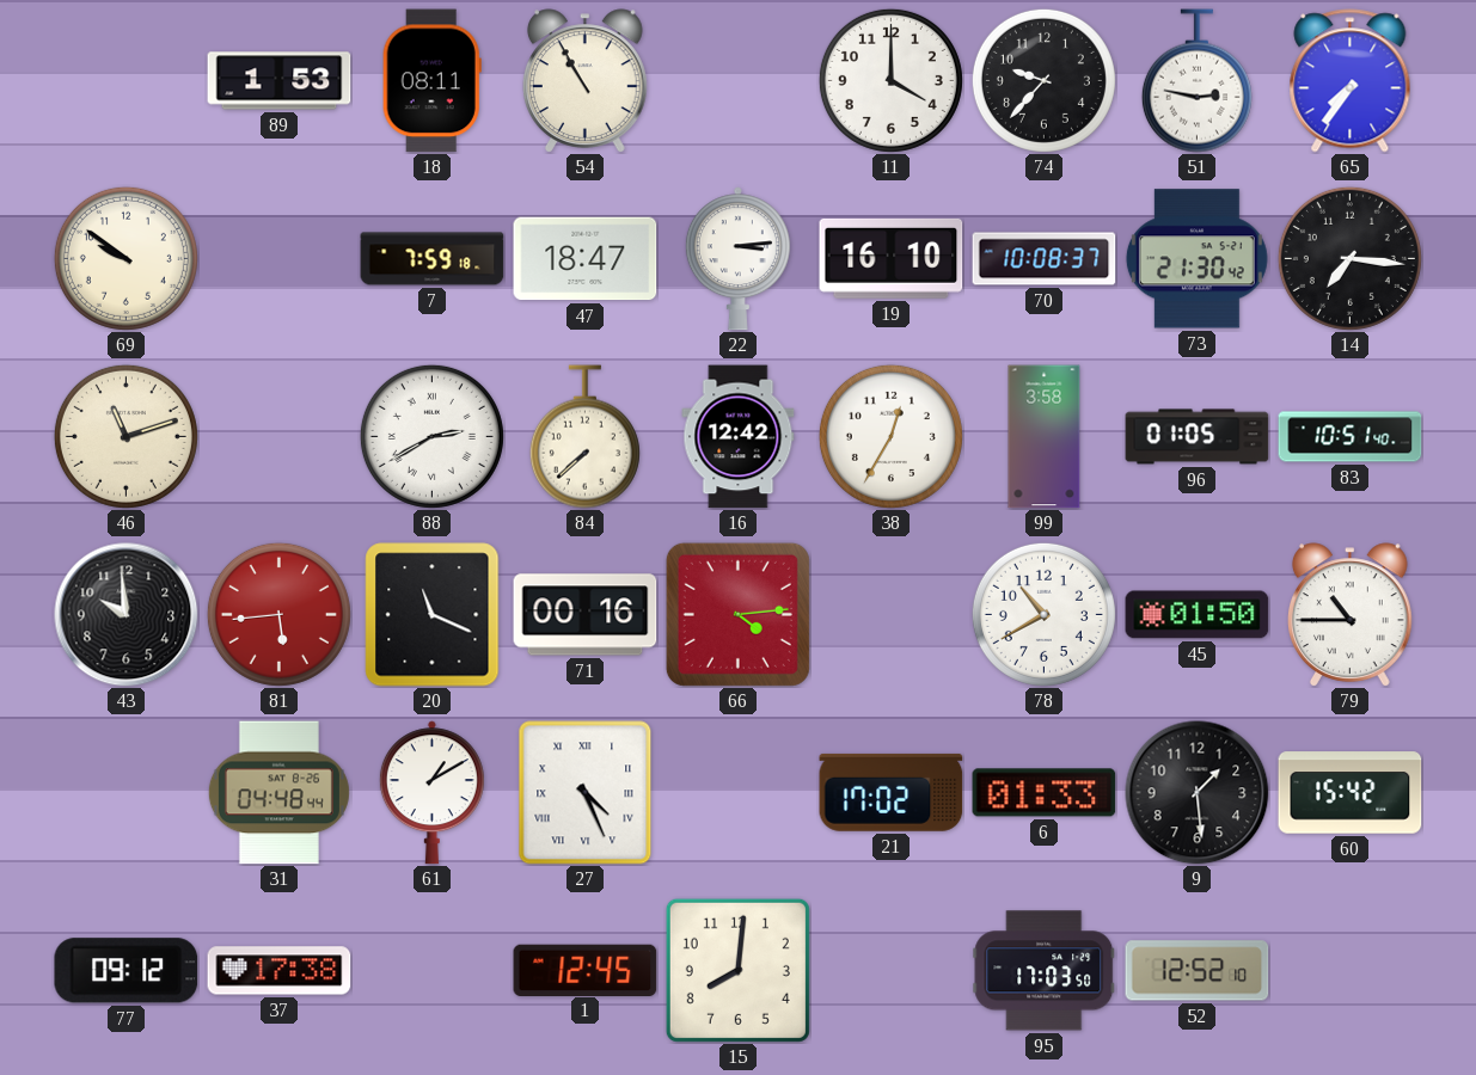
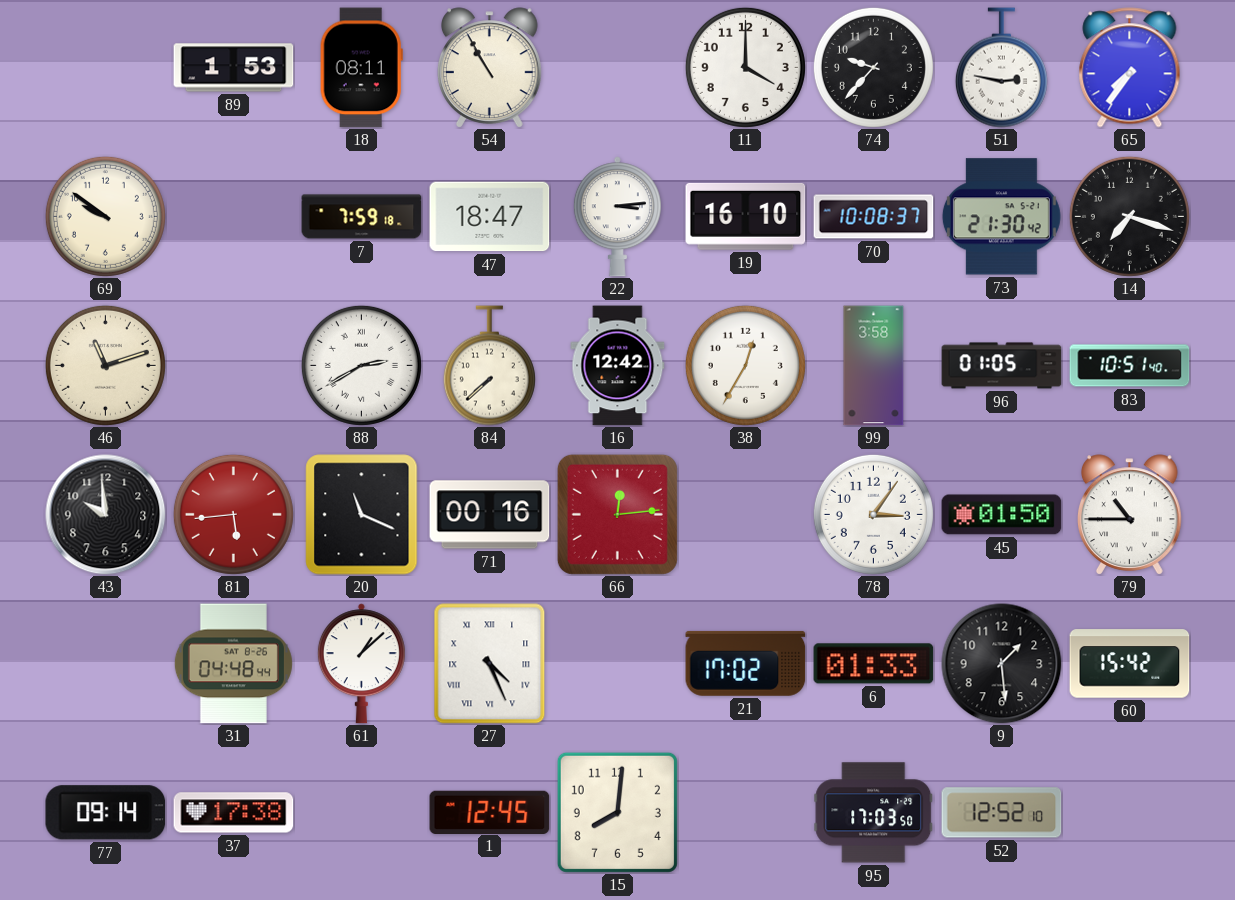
14: 7:16 -> 7:18 (1129, 216)
66: 4:14 -> 12:14 (617, 514)
78: 10:40 -> 3:06 (873, 514)
61: 1:10 -> 1:08 (361, 664)
77: 09:12 -> 09:14 (106, 813)
